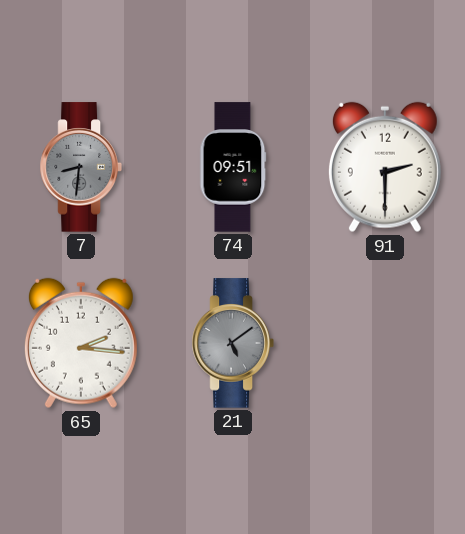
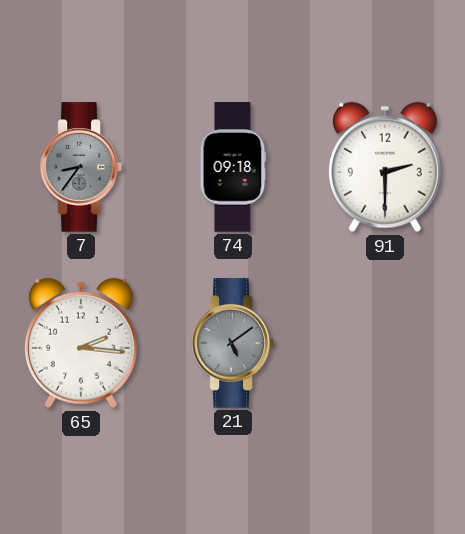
7: 8:31 -> 8:36 (81, 167)
74: 09:51 -> 09:18 (233, 167)
